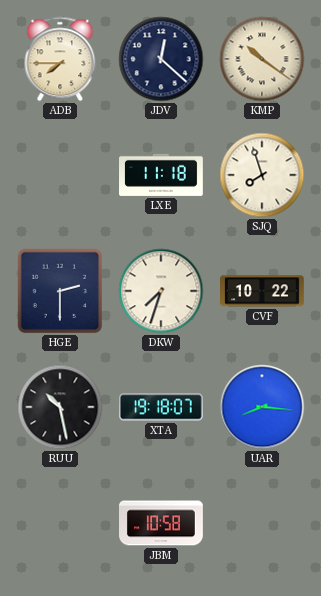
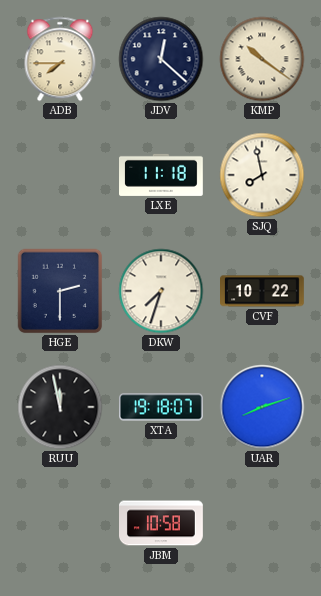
SJQ: 7:57 -> 7:58 (262, 175)
RUU: 10:28 -> 11:58 (60, 407)
UAR: 8:16 -> 8:12 (262, 407)
